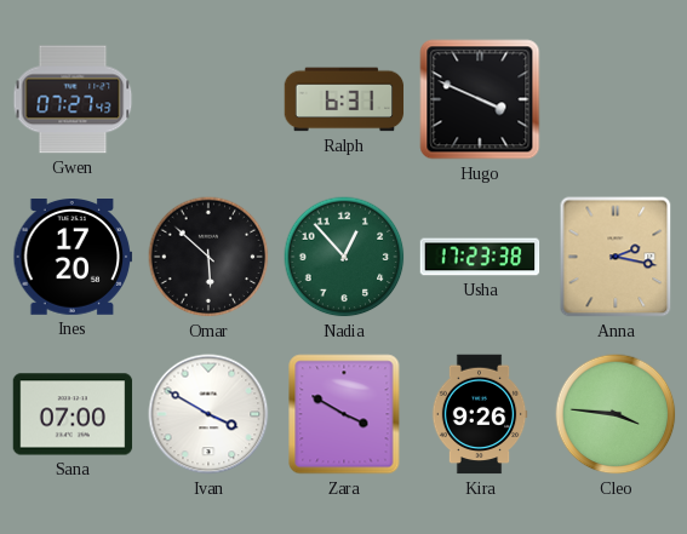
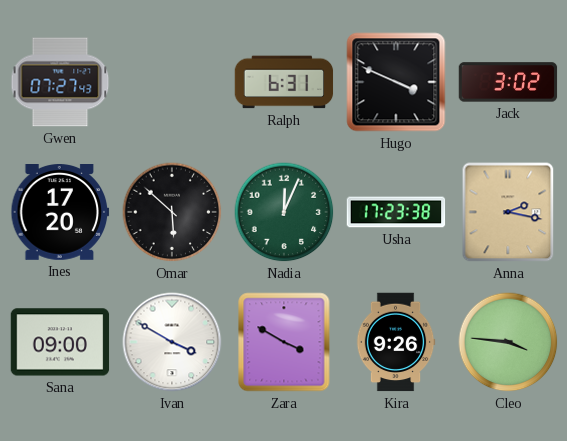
Jack: none -> 3:02 (508, 82)
Nadia: 12:53 -> 12:04 (284, 212)
Sana: 07:00 -> 09:00 (60, 342)
